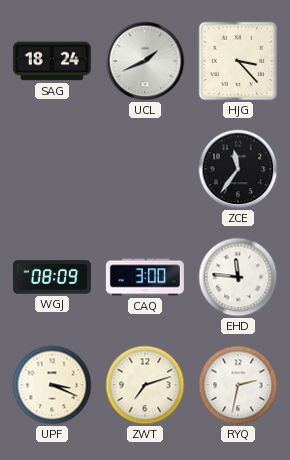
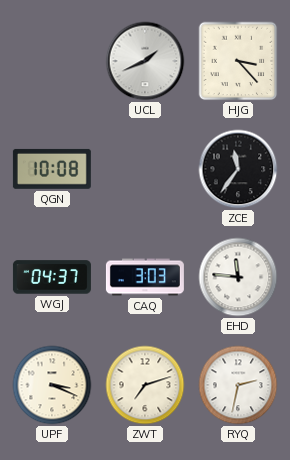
SAG: 18:24 -> none (52, 61)
QGN: none -> 10:08 (52, 169)
WGJ: 08:09 -> 04:37 (52, 277)
CAQ: 3:00 -> 3:03 (145, 277)
